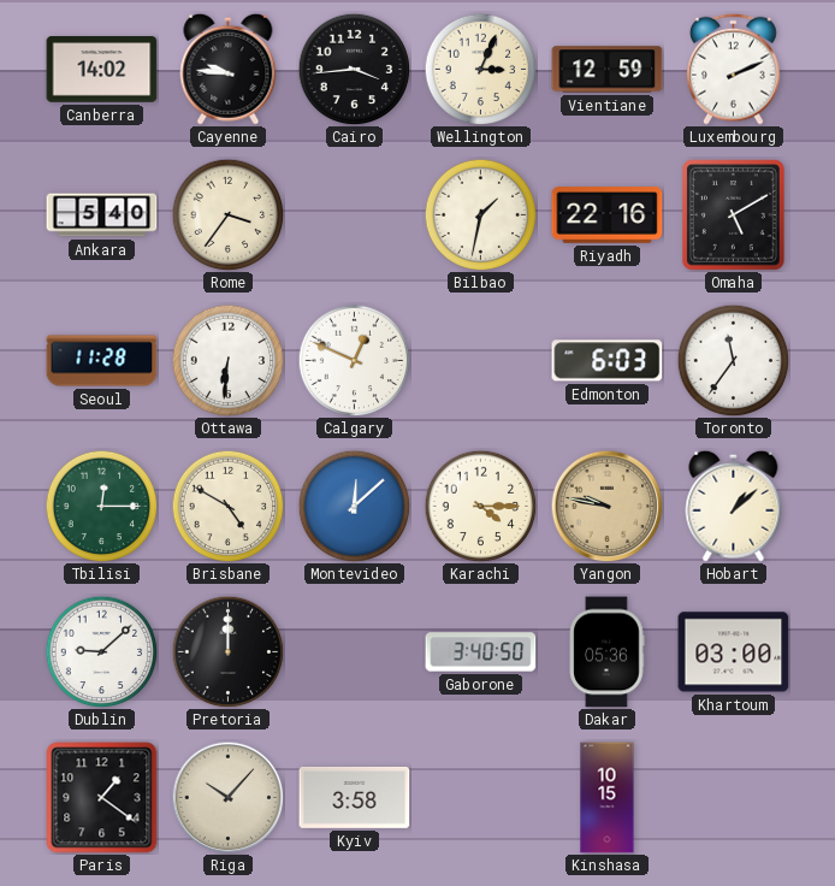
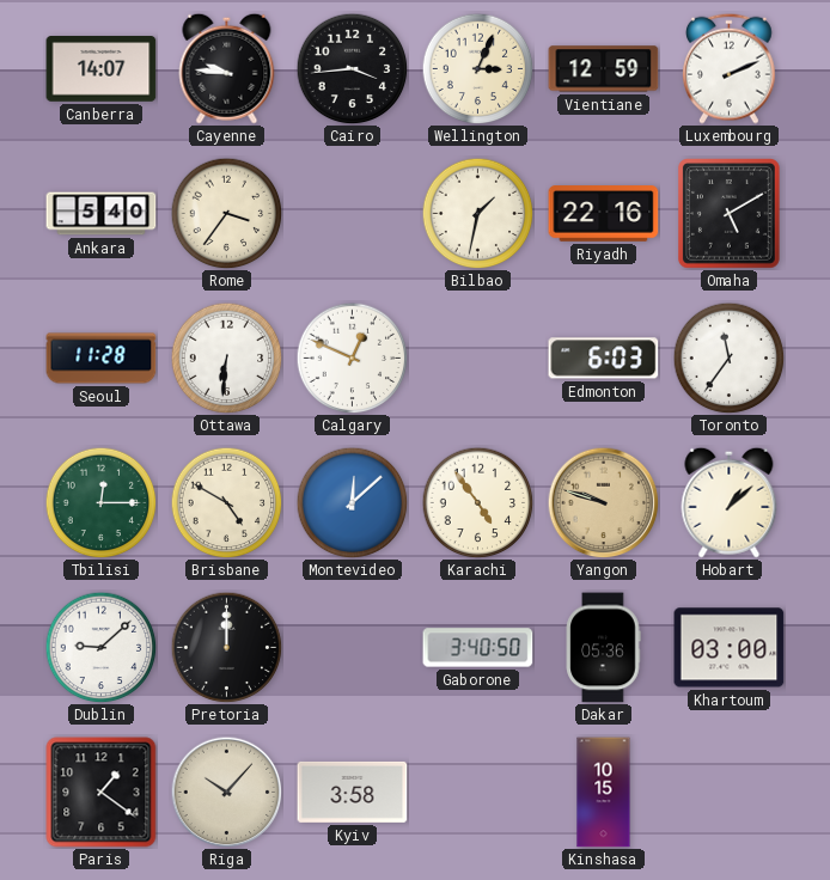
Canberra: 14:02 -> 14:07 (102, 69)
Karachi: 4:15 -> 4:54 (477, 502)
Yangon: 9:47 -> 9:48 (603, 502)
